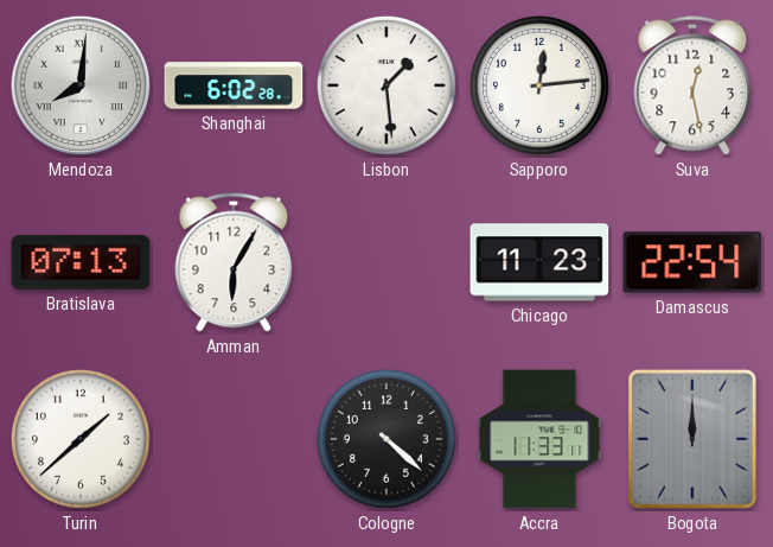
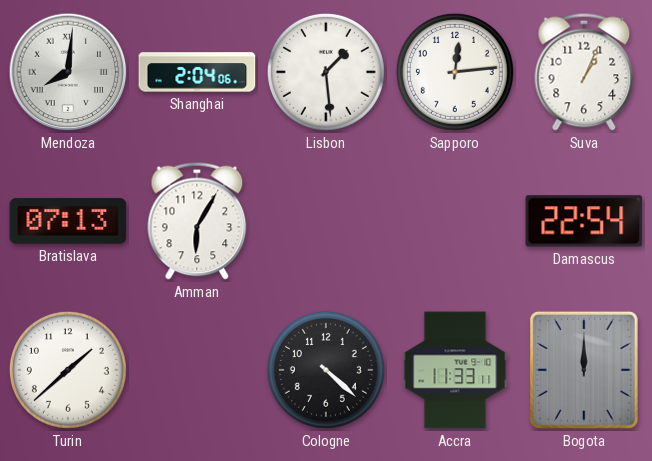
Shanghai: 6:02 -> 2:04 (197, 72)
Suva: 12:28 -> 1:04 (584, 72)
Chicago: 11:23 -> none (539, 262)
